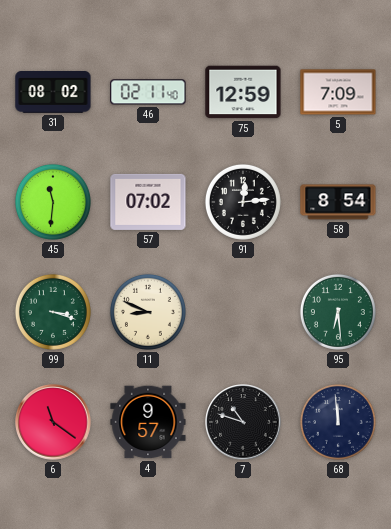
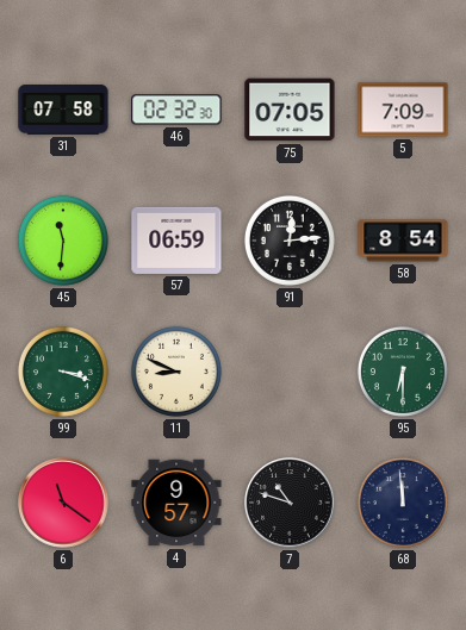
31: 08:02 -> 07:58 (63, 111)
46: 02:11 -> 02:32 (176, 110)
75: 12:59 -> 07:05 (290, 110)
57: 07:02 -> 06:59 (176, 241)
95: 6:29 -> 6:30 (403, 372)
